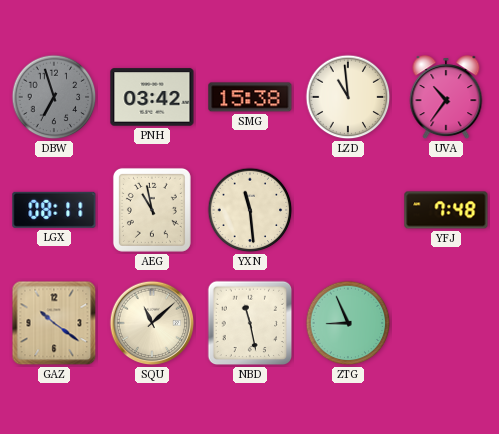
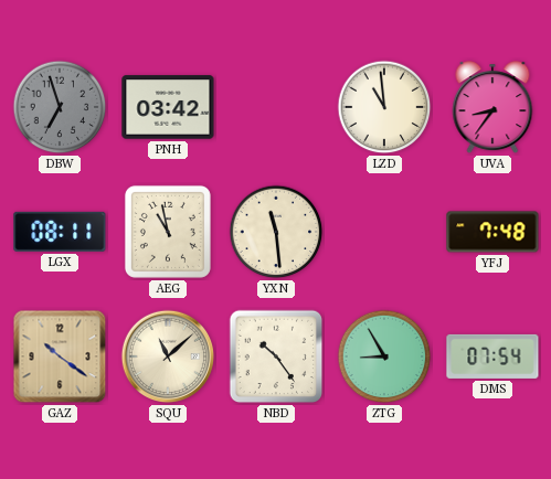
SMG: 15:38 -> none (250, 97)
UVA: 10:36 -> 8:36 (492, 108)
NBD: 11:28 -> 10:24 (276, 356)
ZTG: 8:56 -> 8:55 (384, 356)
DMS: none -> 07:54 (492, 356)
